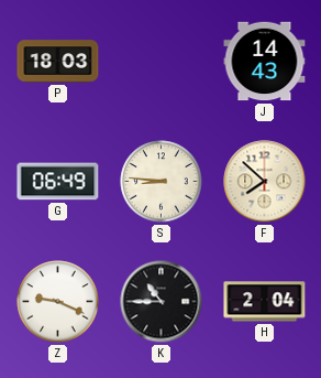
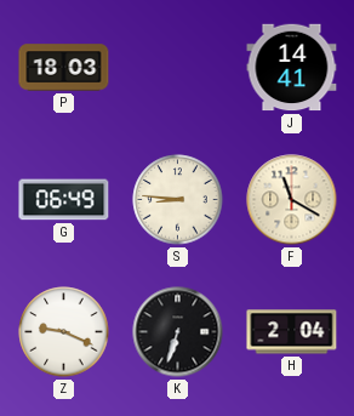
J: 14:43 -> 14:41 (292, 68)
F: 7:52 -> 11:20 (292, 200)
K: 10:45 -> 6:33 (178, 332)
